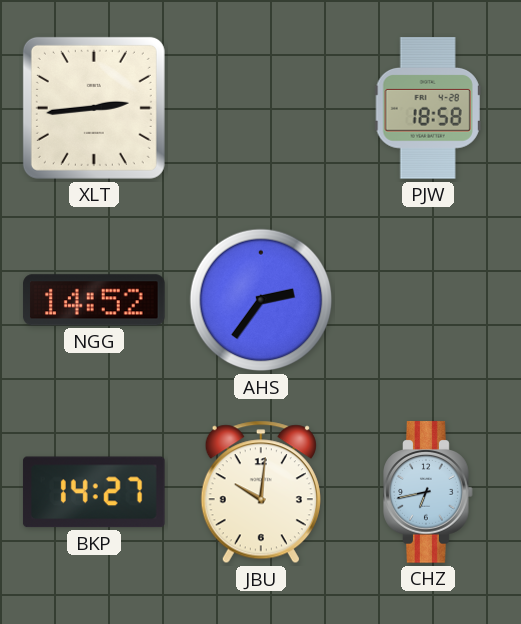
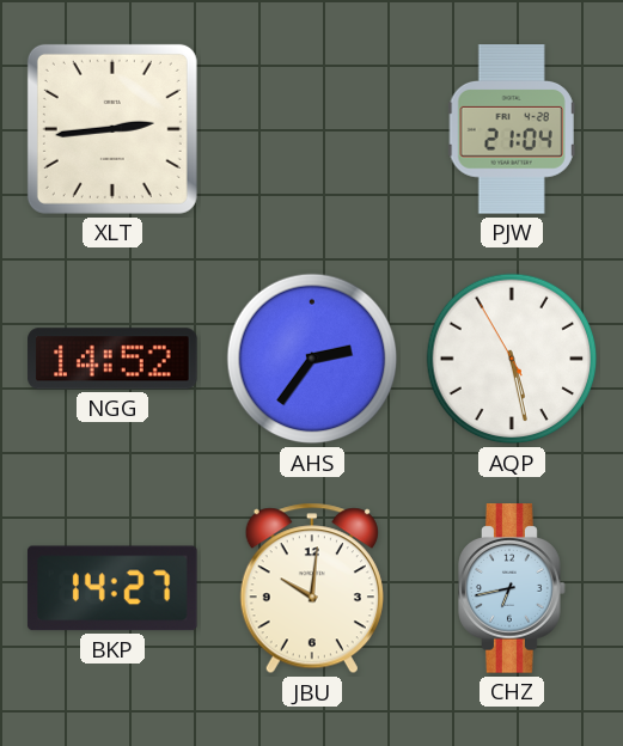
PJW: 18:58 -> 21:04 (512, 129)
AQP: none -> 5:27 (512, 359)
